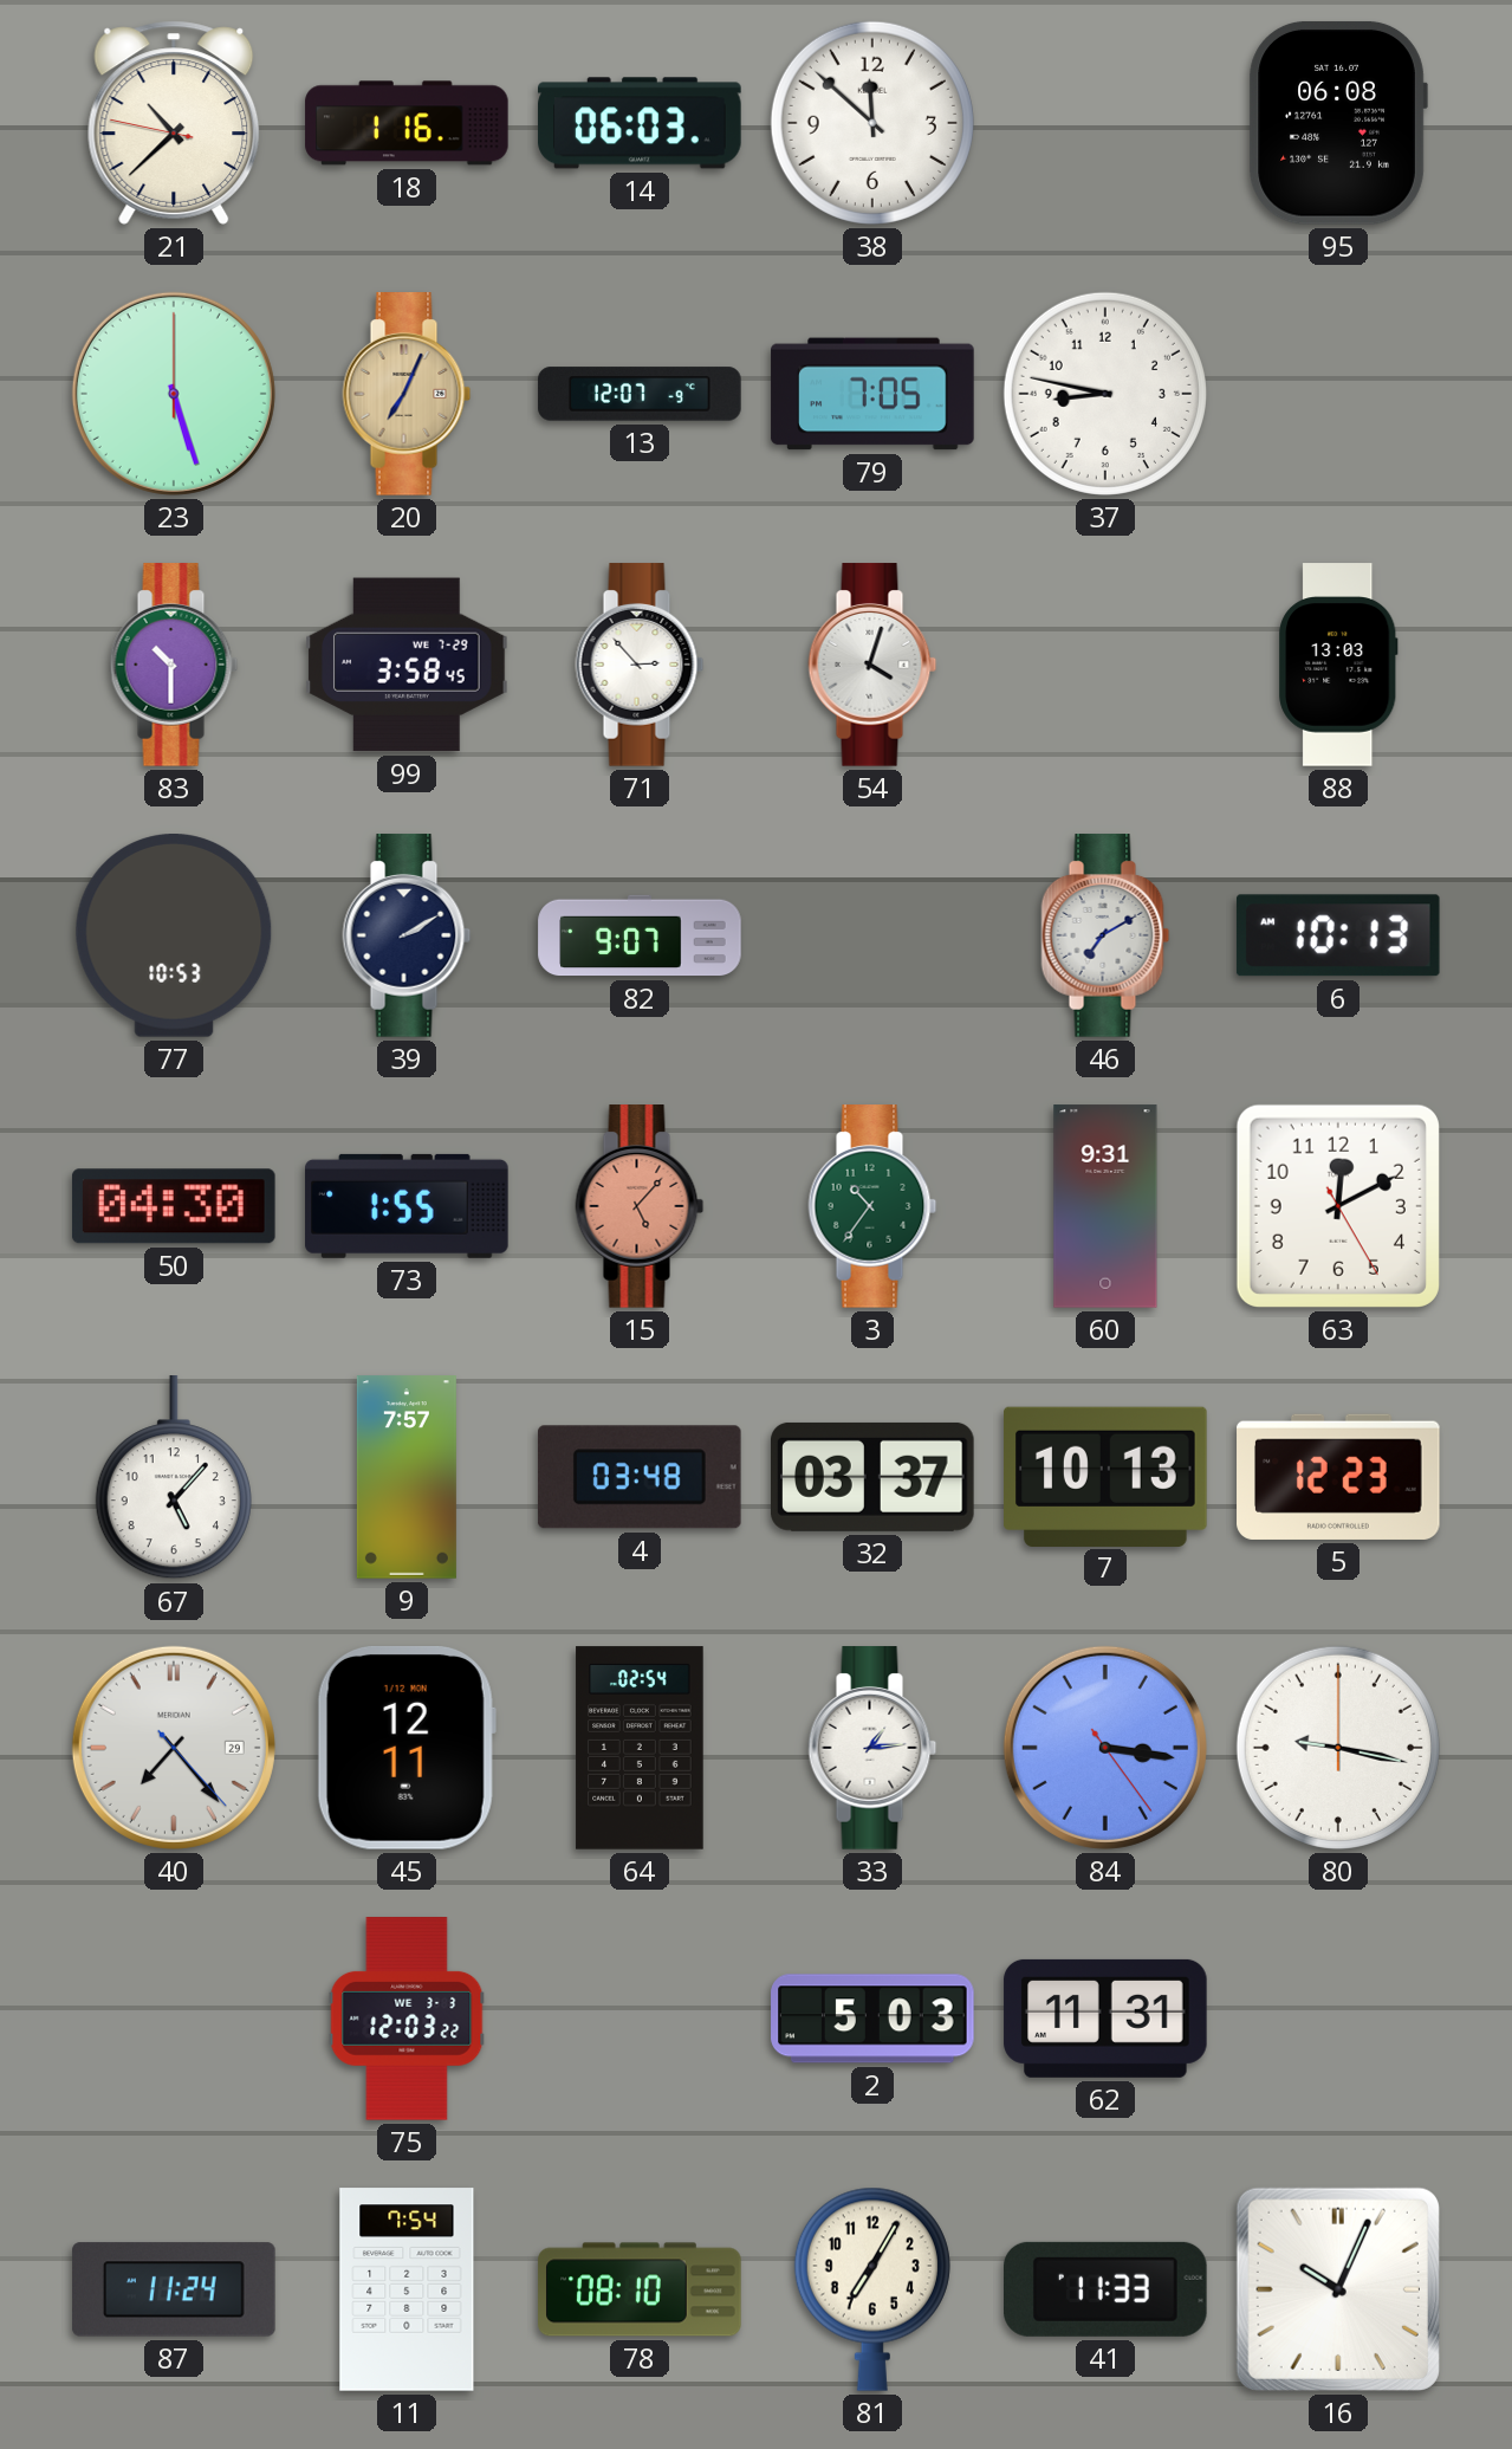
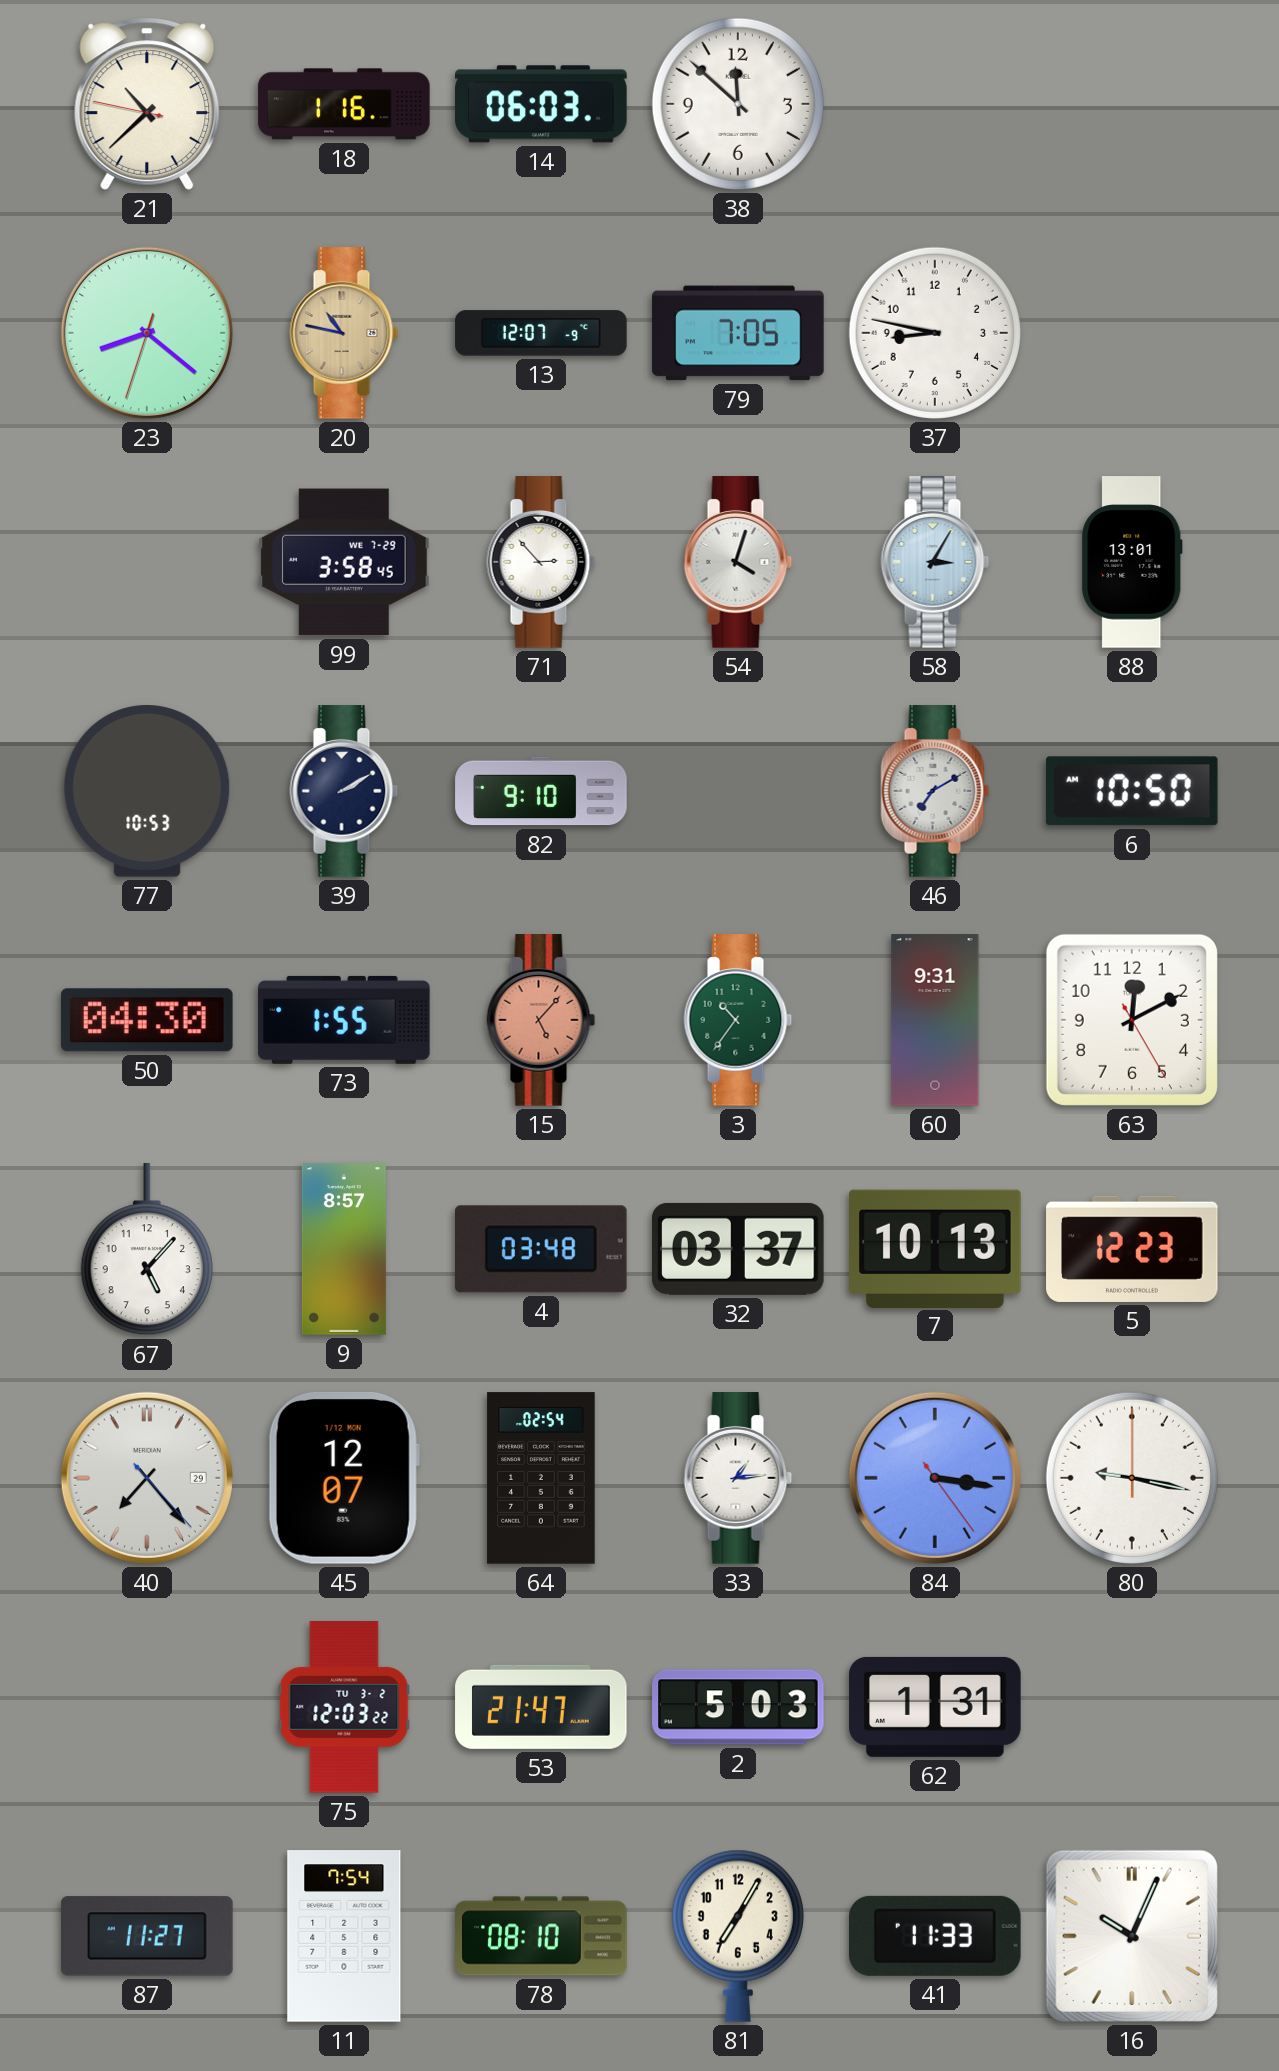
95: 06:08 -> none (1338, 123)
23: 5:27 -> 8:21 (147, 333)
20: 7:04 -> 10:47 (344, 333)
83: 10:30 -> none (174, 665)
58: none -> 3:05 (935, 562)
88: 13:03 -> 13:01 (1133, 562)
82: 9:07 -> 9:10 (541, 791)
6: 10:13 -> 10:50 (1132, 791)
9: 7:57 -> 8:57 (344, 1249)
45: 12:11 -> 12:07 (344, 1478)
75 date: WE 3-3 -> TU 3-2 (344, 1707)
53: none -> 21:47 (541, 1707)
62: 11:31 -> 1:31 (935, 1707)
87: 11:24 -> 11:27 (147, 1936)
